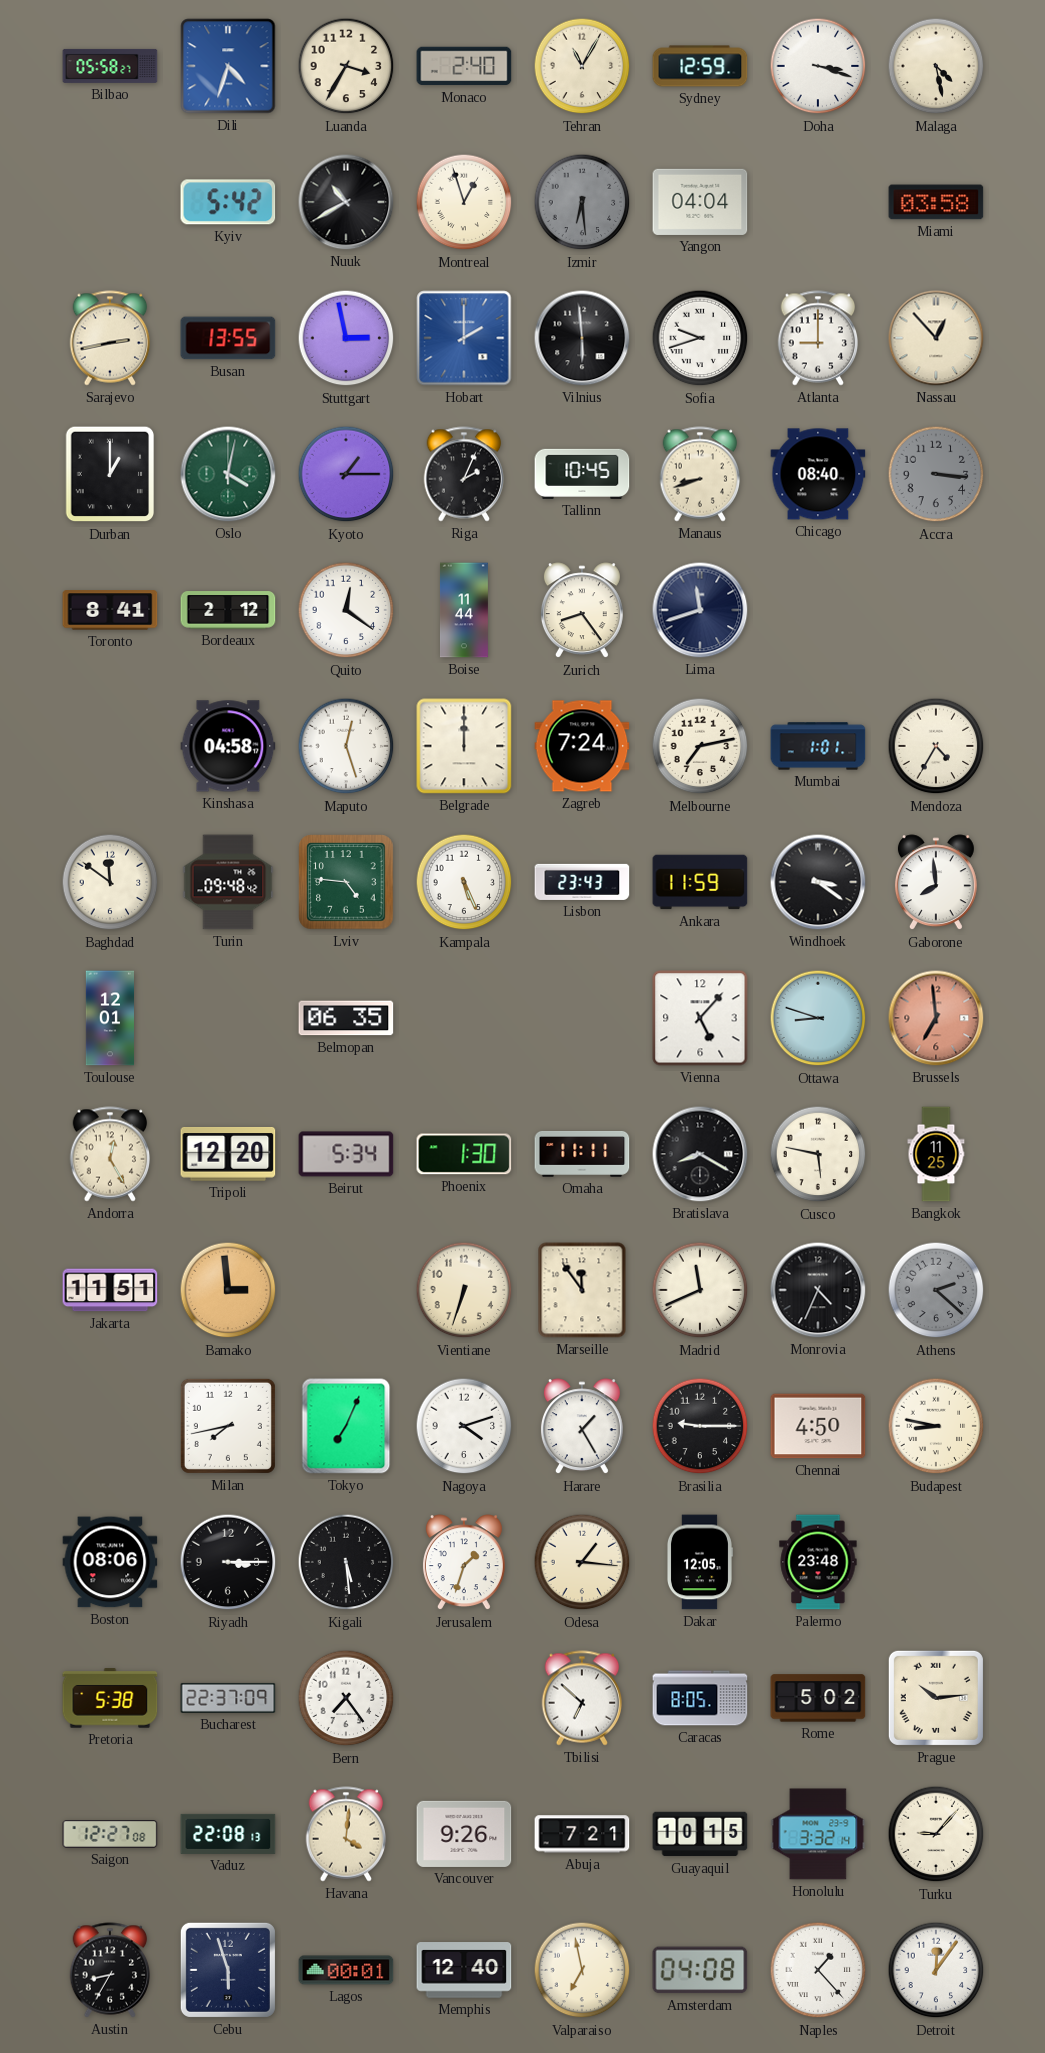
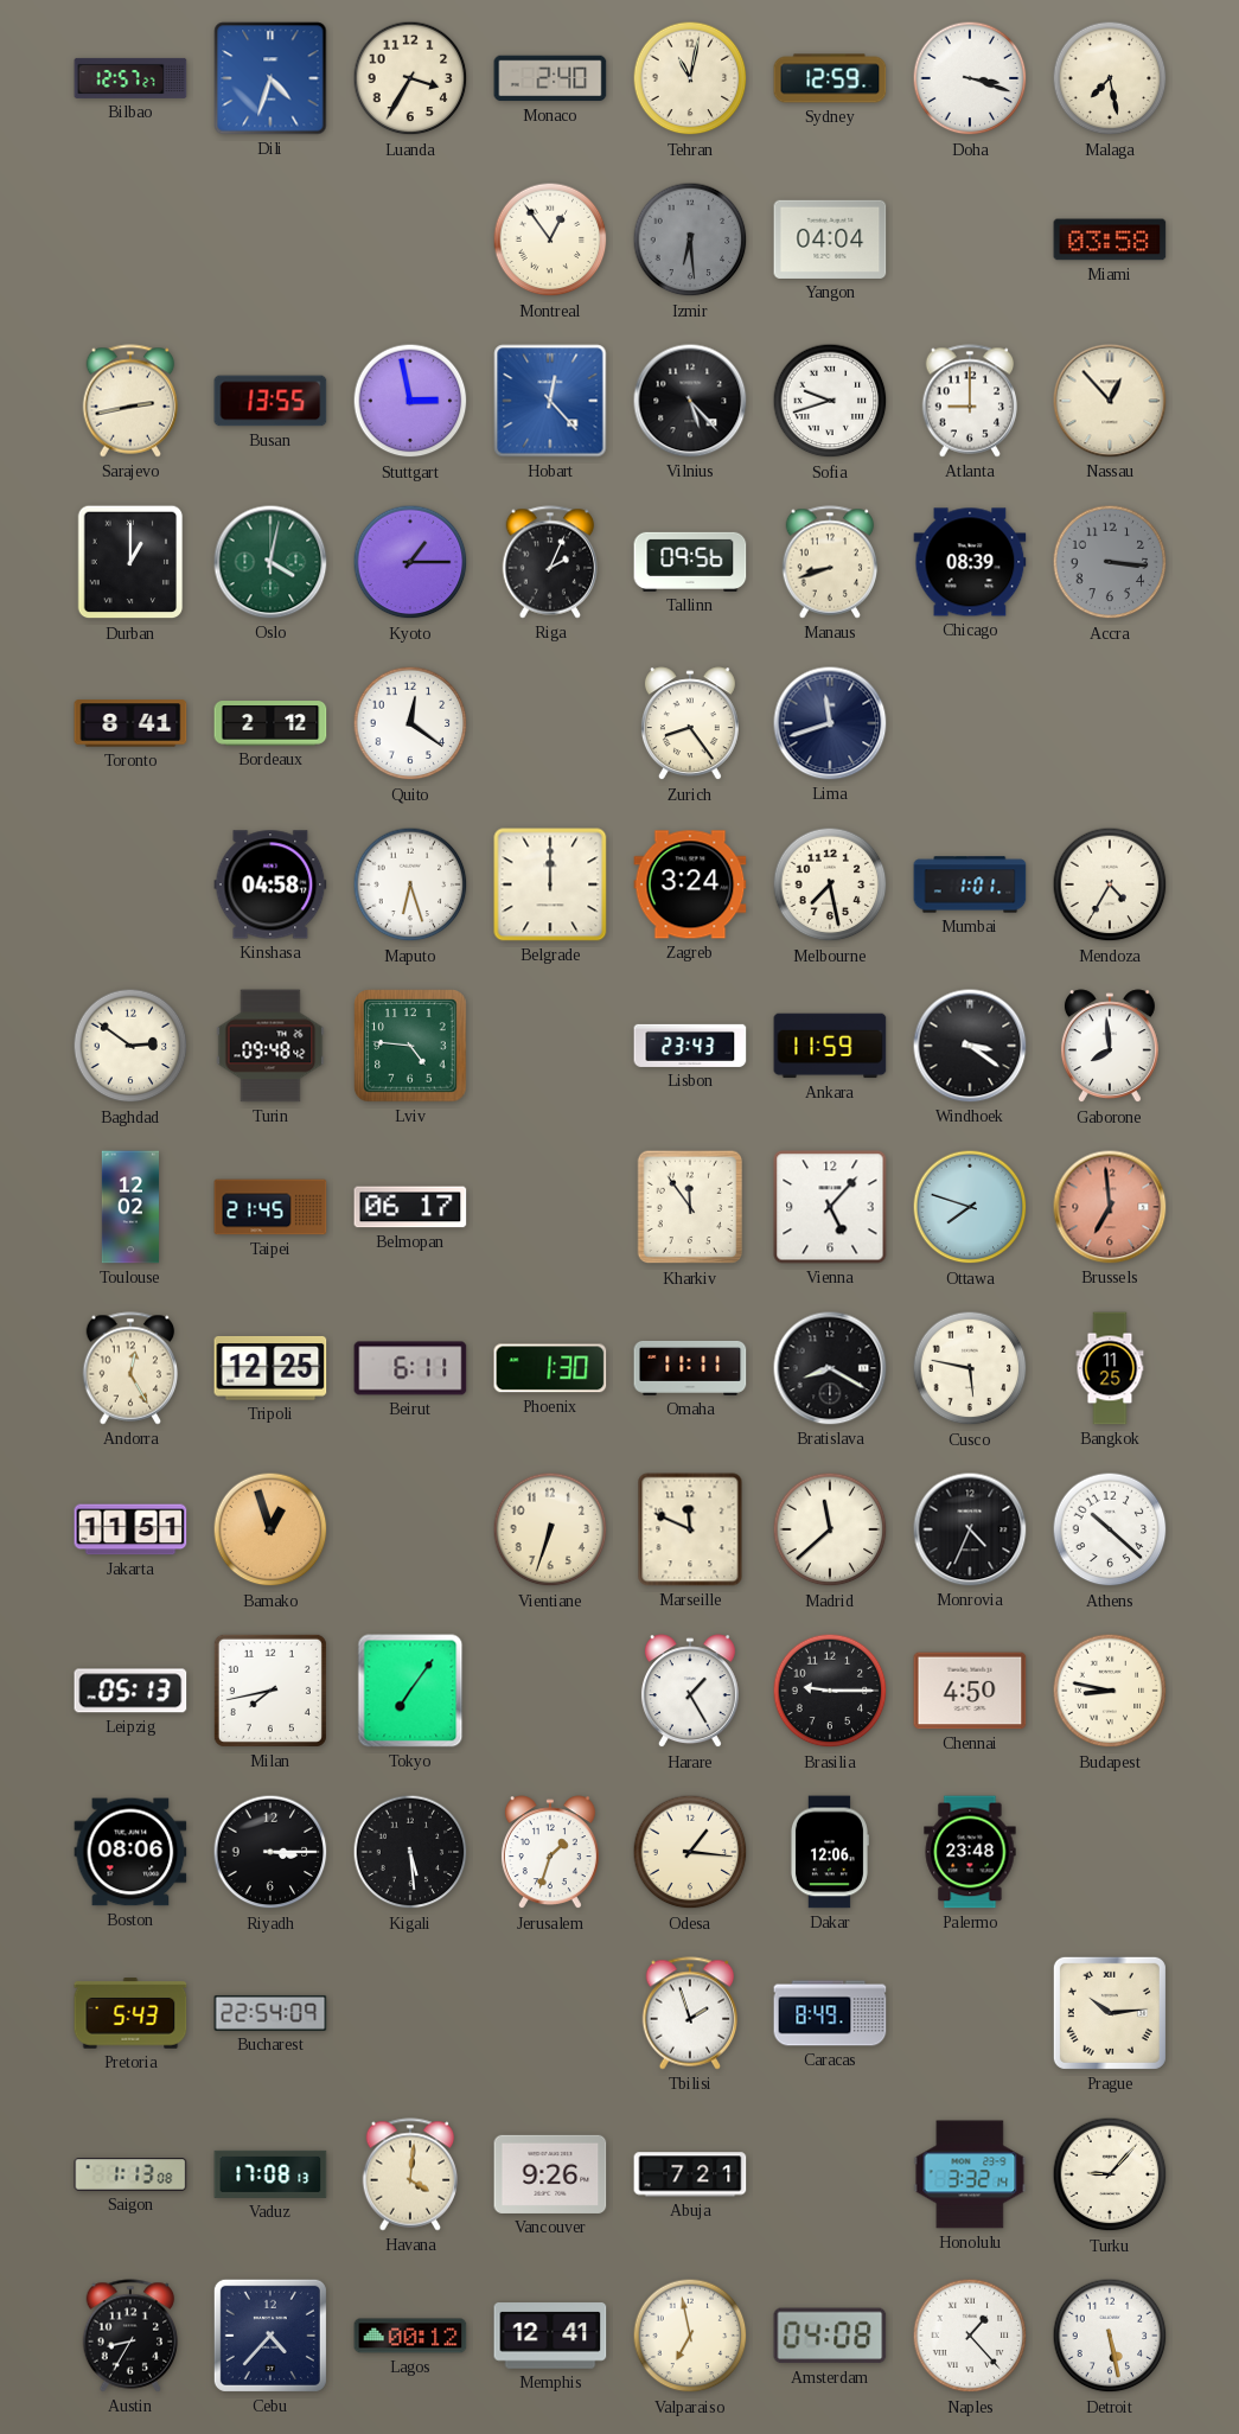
Bilbao: 05:58 -> 12:57 (130, 78)
Tehran: 11:05 -> 11:02 (690, 78)
Malaga: 4:28 -> 7:28 (1110, 78)
Kyiv: 5:42 -> none (228, 202)
Nuuk: 10:40 -> none (346, 202)
Montreal: 12:57 -> 12:54 (550, 239)
Hobart: 2:00 -> 12:23 (550, 401)
Vilnius: 5:59 -> 5:23 (690, 401)
Tallinn: 10:45 -> 09:56 (690, 562)
Chicago: 08:40 -> 08:39 (970, 562)
Boise: 11:44 -> none (464, 610)
Maputo: 12:27 -> 6:27 (410, 884)
Zagreb: 7:24 -> 3:24 (690, 884)
Melbourne: 7:13 -> 7:28 (830, 884)
Baghdad: 11:51 -> 2:51 (130, 1046)
Kampala: 5:26 -> none (464, 882)
Toulouse: 12:01 -> 12:02 (129, 1207)
Taipei: none -> 21:45 (270, 1207)
Belmopan: 06:35 -> 06:17 (410, 1207)
Kharkiv: none -> 11:54 (690, 1207)
Ottawa: 8:48 -> 7:48 (970, 1207)
Tripoli: 12:20 -> 12:25 (270, 1368)
Beirut: 5:34 -> 6:11 (410, 1368)
Bamako: 2:59 -> 12:57 (270, 1529)
Marseille: 11:54 -> 11:49 (690, 1529)
Madrid: 11:41 -> 11:38 (830, 1529)
Athens: 2:22 -> 10:22 (1110, 1529)
Athens dial: grey -> white (1110, 1529)
Leipzig: none -> 05:13 (130, 1691)
Tokyo: 7:04 -> 7:06 (410, 1691)
Nagoya: 4:12 -> none (464, 1426)
Dakar: 12:05 -> 12:06 (829, 1852)
Pretoria: 5:38 -> 5:43 (130, 2013)
Bucharest: 22:37 -> 22:54 (270, 2013)
Bern: 7:24 -> none (346, 1698)
Tbilisi: 6:52 -> 1:57 (690, 2013)
Caracas: 8:05 -> 8:49 (830, 2013)
Rome: 5:02 -> none (818, 1698)
Saigon: 12:27 -> 1:13 (130, 2176)
Vaduz: 22:08 -> 17:08 (270, 2174)
Guayaquil: 10:15 -> none (700, 1834)
Cebu: 5:57 -> 4:37 (270, 2336)
Lagos: 00:01 -> 00:12 (410, 2336)
Memphis: 12:40 -> 12:41 (550, 2336)
Detroit: 12:06 -> 5:28 (1110, 2336)
